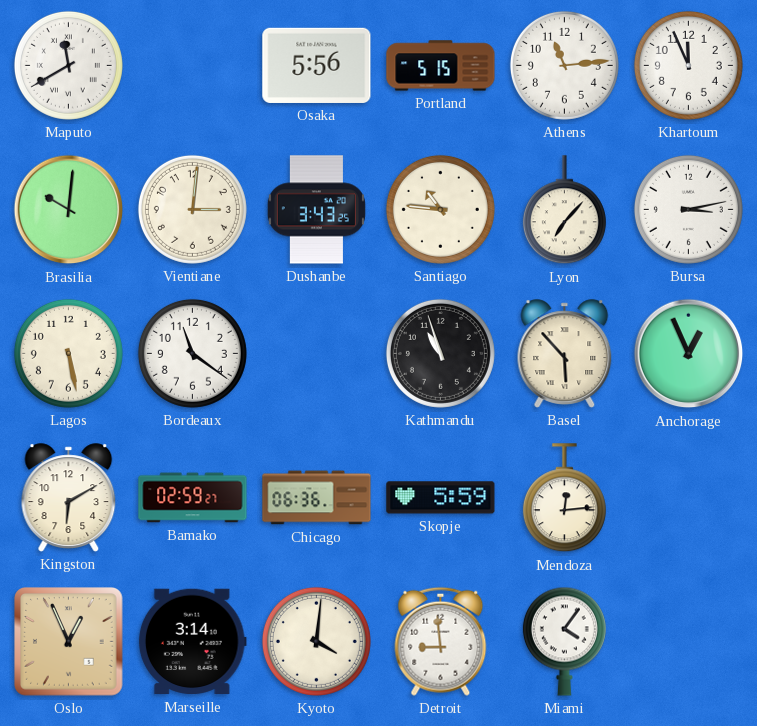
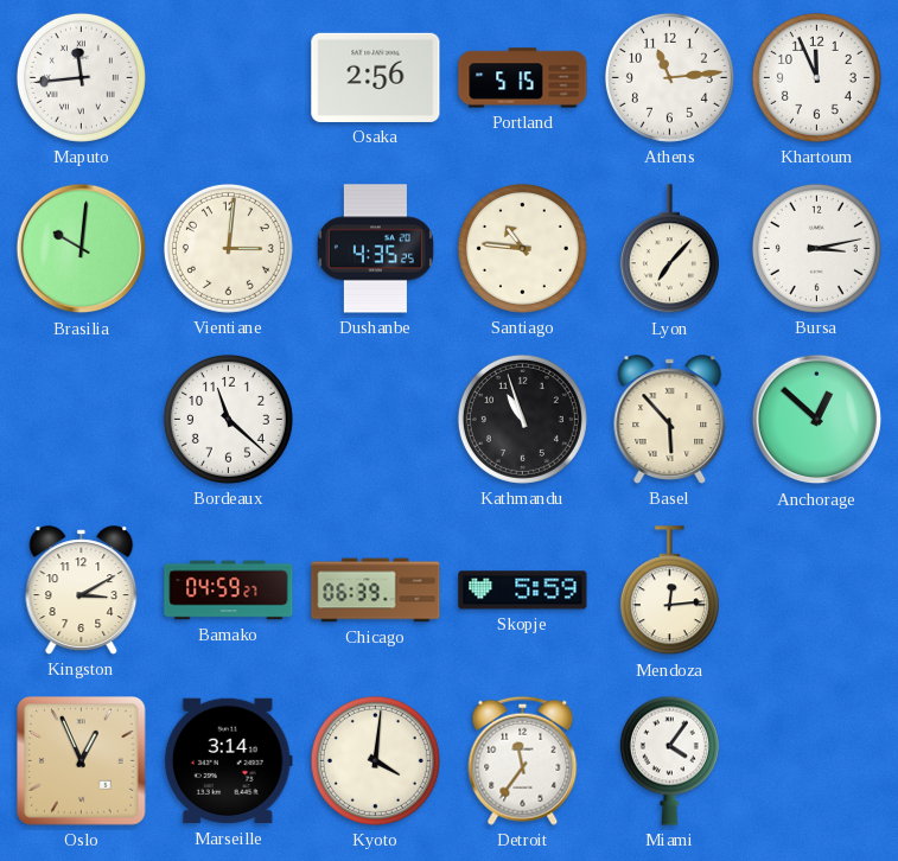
Maputo: 11:40 -> 11:44 (81, 77)
Osaka: 5:56 -> 2:56 (376, 77)
Dushanbe: 3:43 -> 4:35 (375, 249)
Lagos: 5:28 -> none (68, 353)
Bordeaux: 11:21 -> 11:22 (228, 419)
Anchorage: 12:56 -> 12:52 (817, 420)
Kingston: 6:10 -> 3:10 (82, 591)
Bamako: 02:59 -> 04:59 (229, 591)
Chicago: 06:36 -> 06:39 (376, 591)
Detroit: 8:59 -> 11:36 (523, 760)
